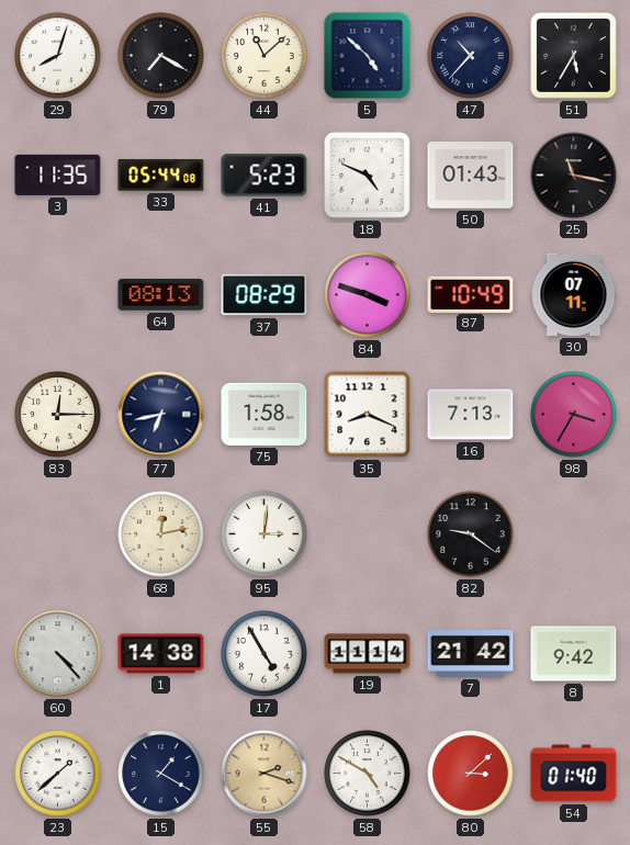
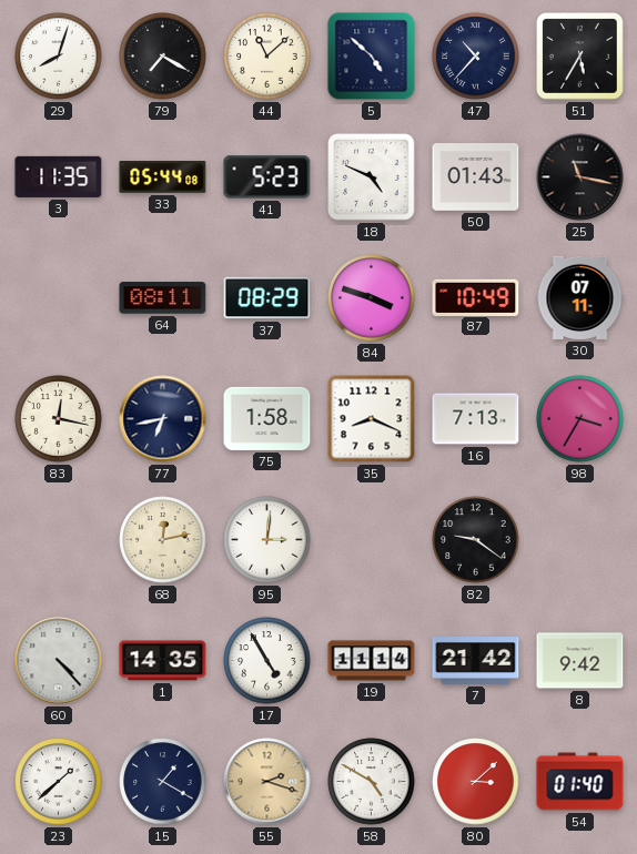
64: 08:13 -> 08:11 (163, 298)
83: 12:15 -> 12:17 (59, 419)
1: 14:38 -> 14:35 (163, 661)
